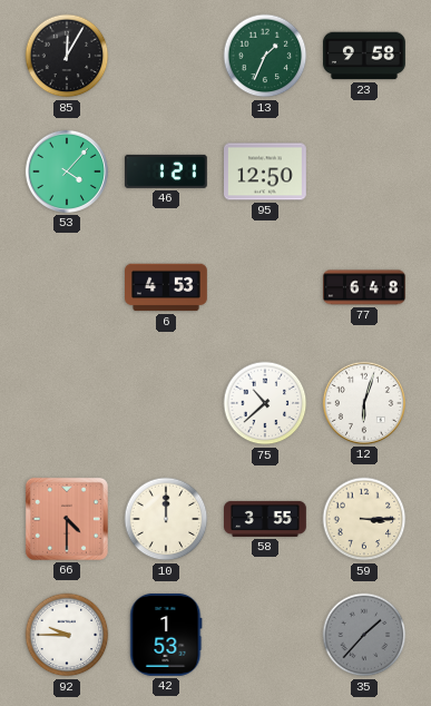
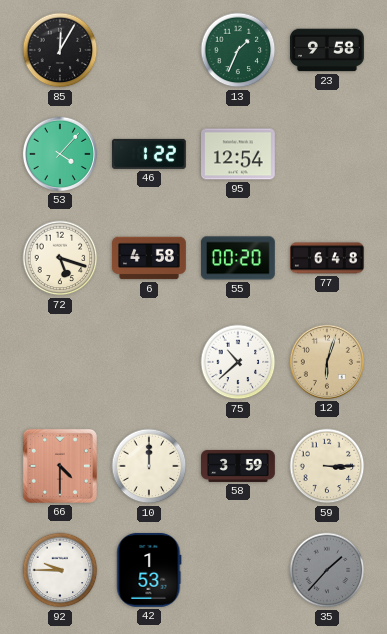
46: 1:21 -> 1:22 (149, 154)
95: 12:50 -> 12:54 (239, 154)
72: none -> 5:18 (60, 258)
6: 4:53 -> 4:58 (150, 258)
55: none -> 00:20 (238, 258)
12 dial: white -> champagne (327, 362)
58: 3:55 -> 3:59 (239, 466)
